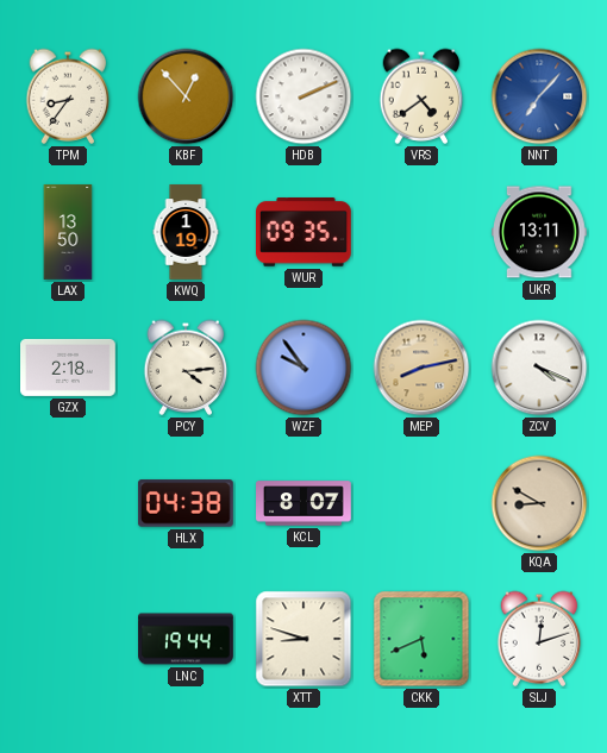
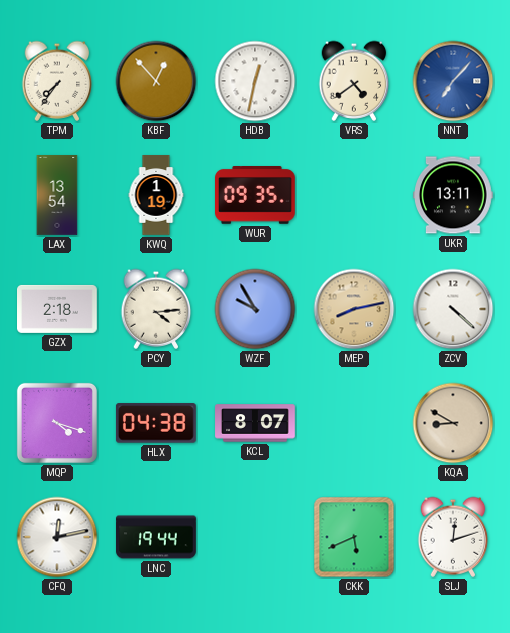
TPM: 8:36 -> 7:36 (57, 81)
HDB: 2:11 -> 12:32 (255, 81)
LAX: 13:50 -> 13:54 (57, 195)
WZF: 9:54 -> 9:55 (255, 309)
ZCV: 4:19 -> 4:22 (453, 309)
MQP: none -> 4:18 (57, 423)
CFQ: none -> 12:13 (57, 537)
XTT: 8:48 -> none (303, 639)
